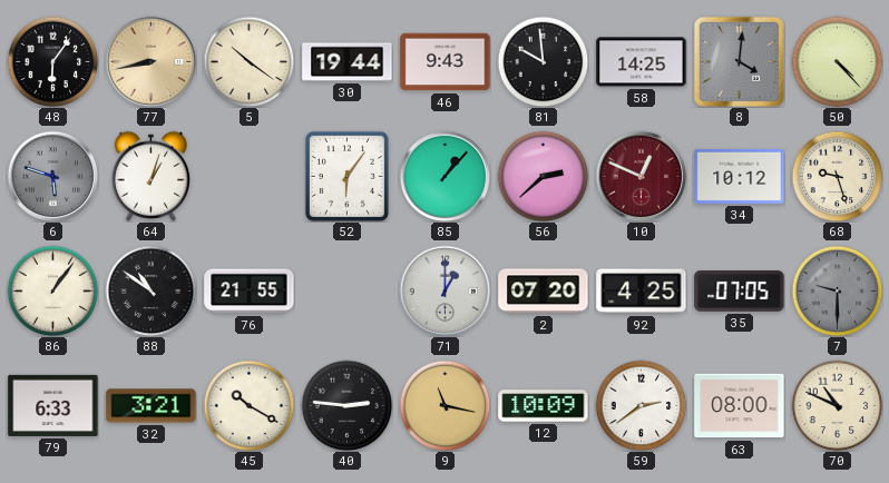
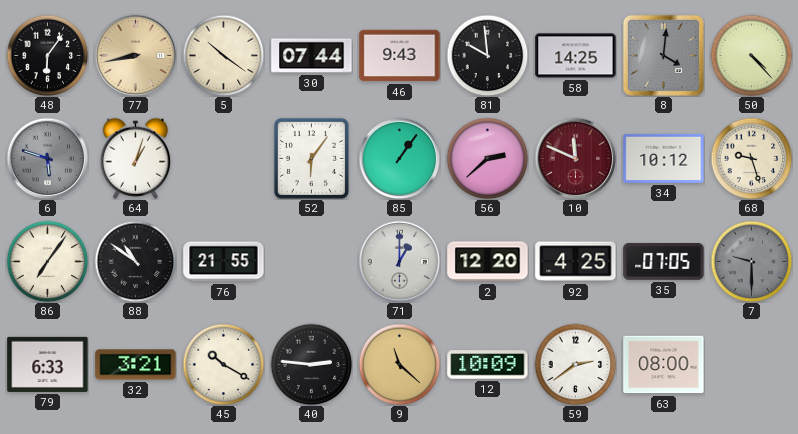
30: 19:44 -> 07:44 (312, 56)
85: 1:07 -> 1:06 (399, 158)
10: 12:49 -> 11:49 (575, 158)
86: 1:06 -> 7:06 (47, 261)
2: 07:20 -> 12:20 (488, 262)
9: 11:17 -> 11:22 (399, 364)
70: 10:49 -> none (837, 405)
